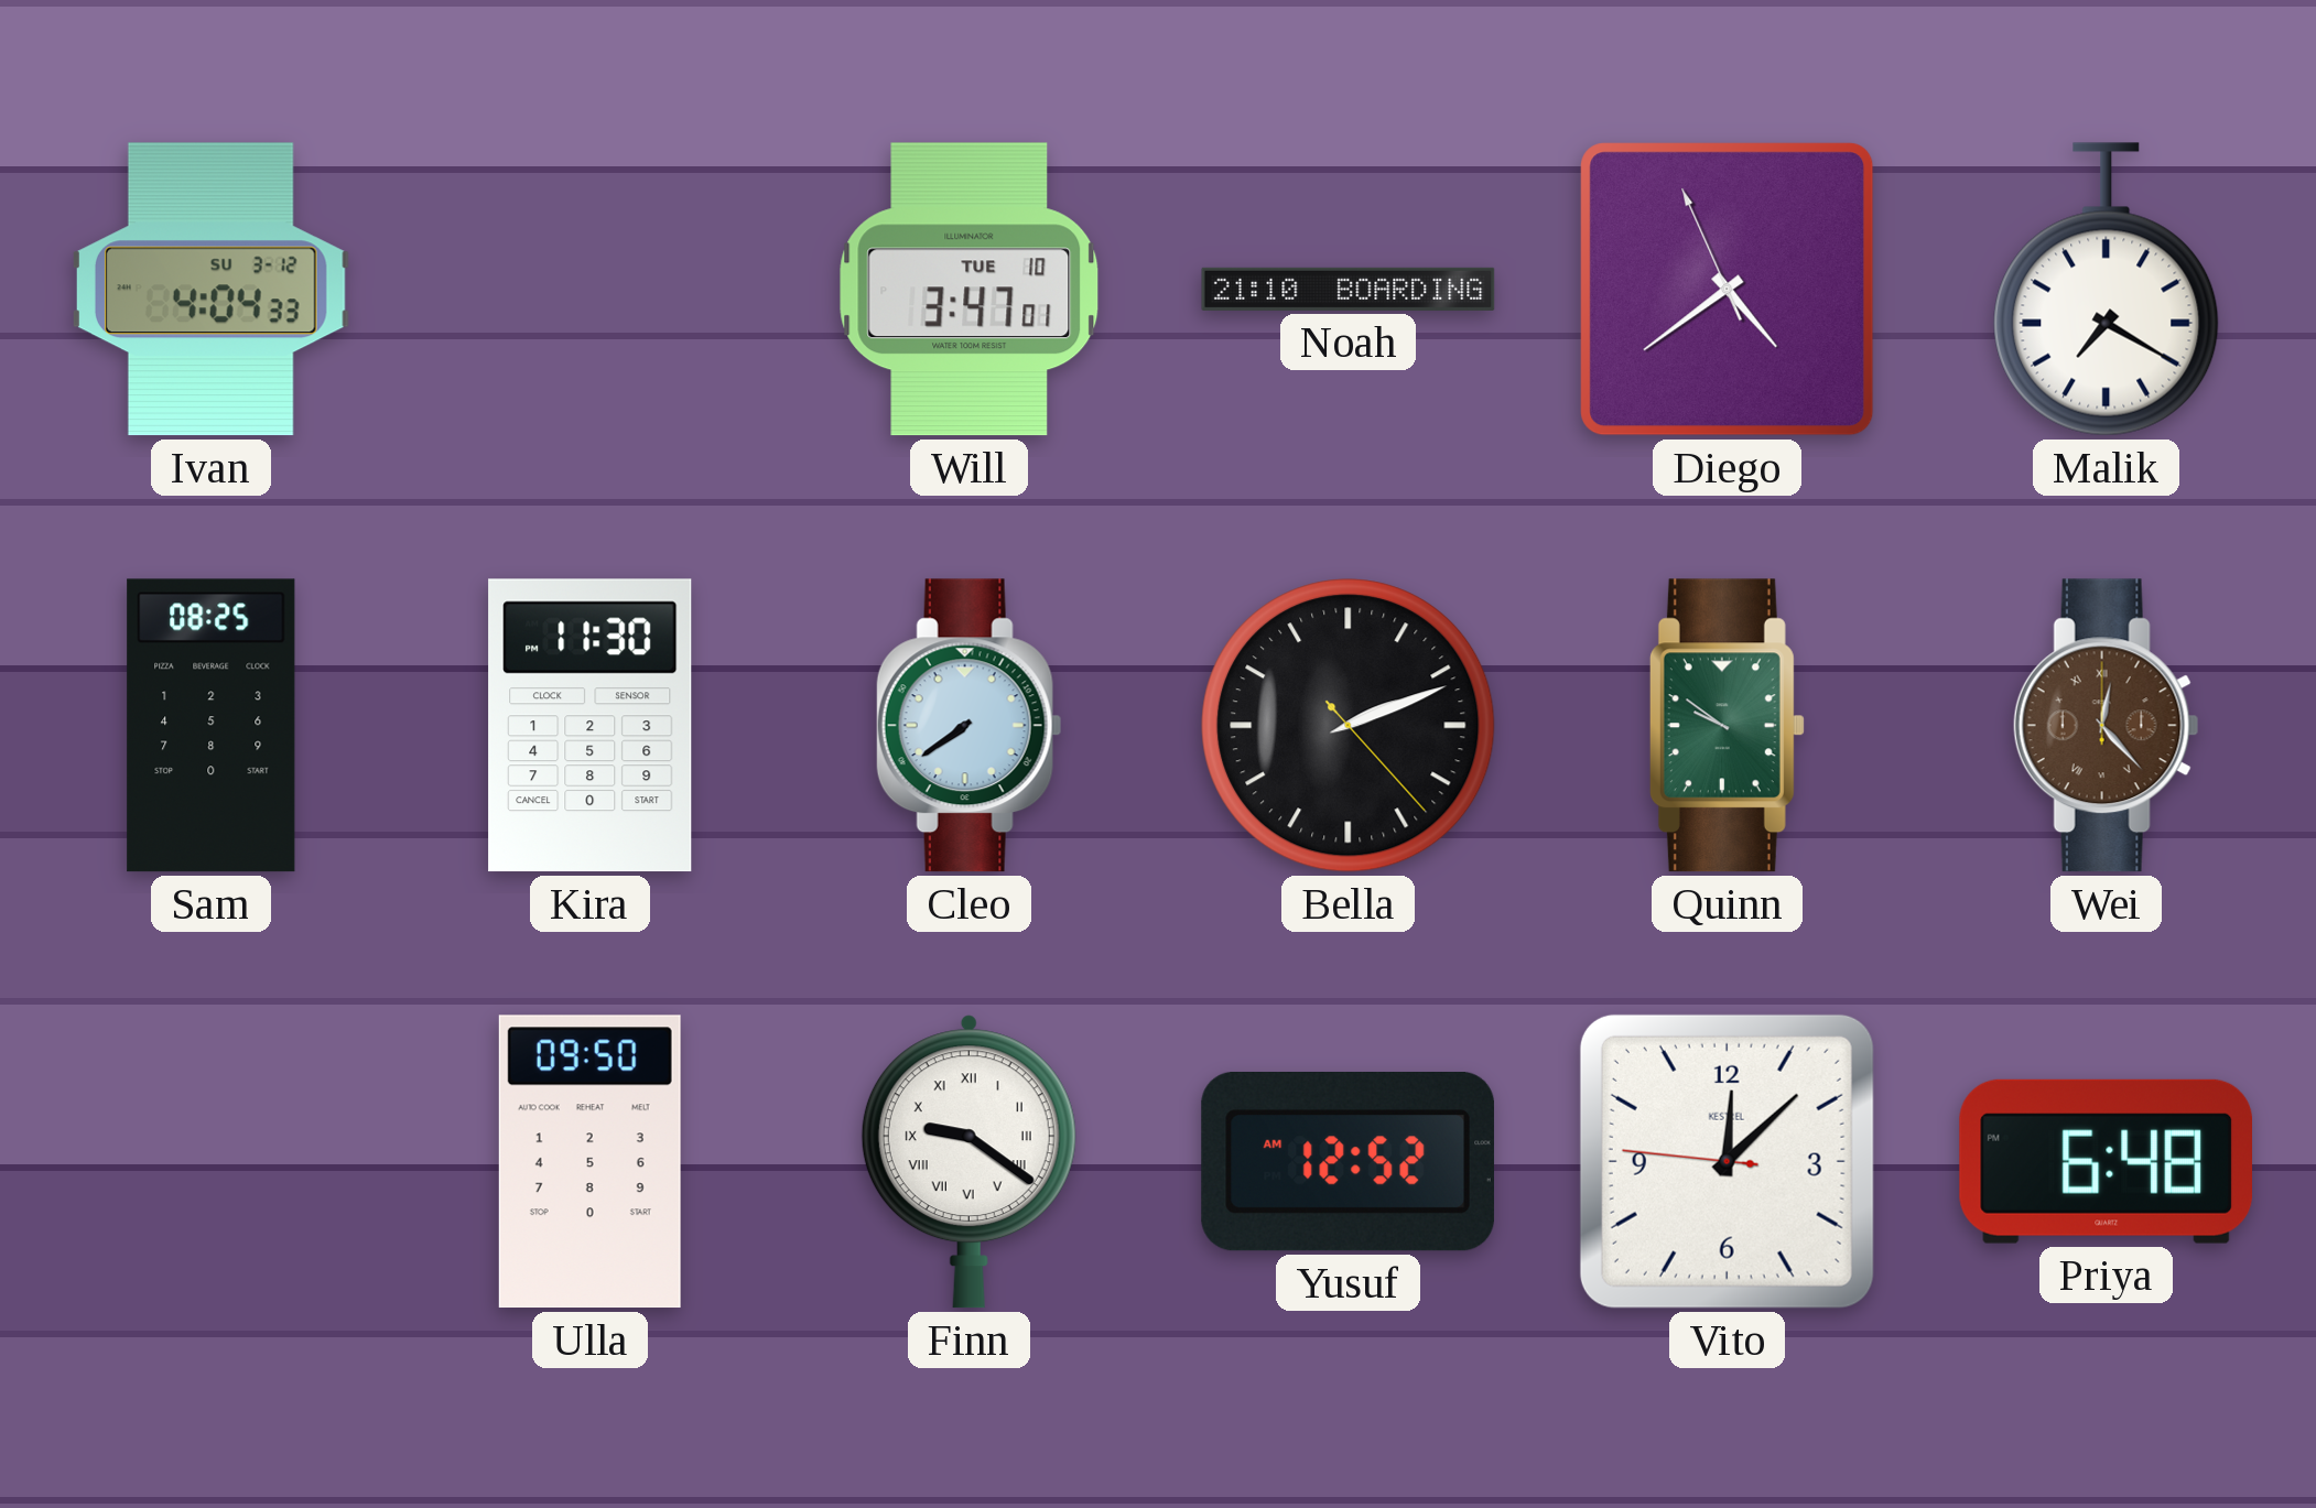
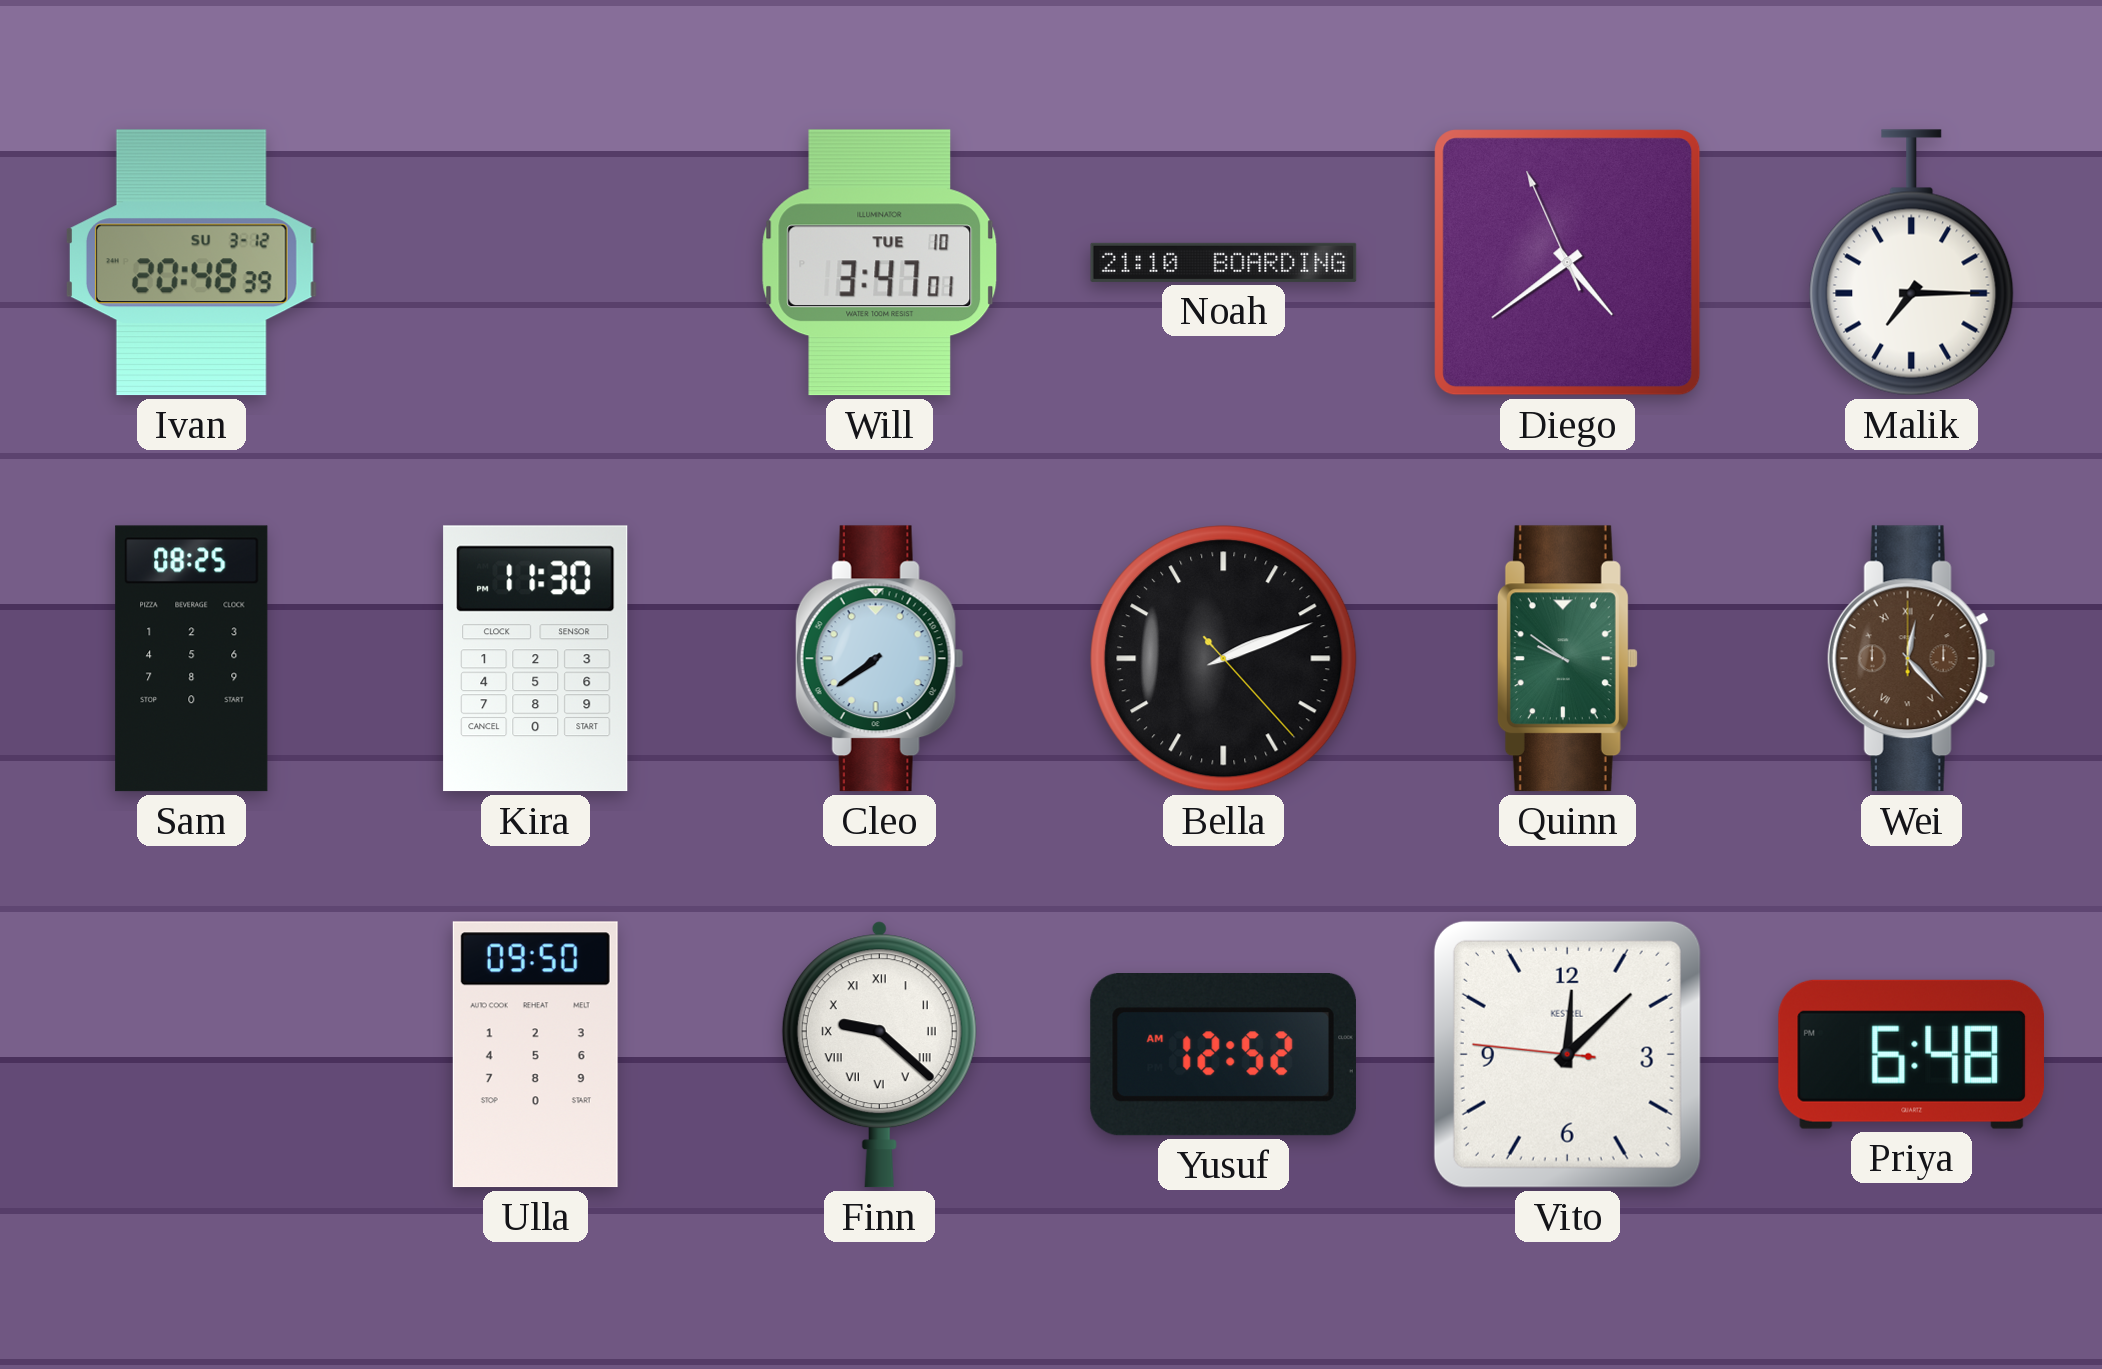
Ivan: 4:04 -> 20:48 (191, 263)
Malik: 7:20 -> 7:15 (1912, 263)
Finn: 9:21 -> 9:22 (879, 1055)
